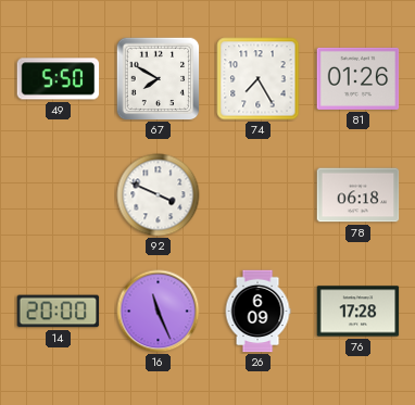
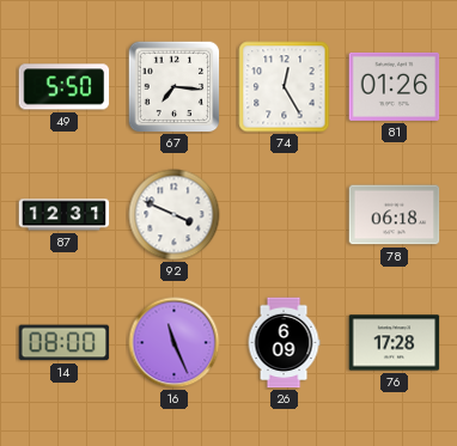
67: 7:50 -> 7:16 (173, 86)
74: 7:25 -> 12:25 (285, 87)
87: none -> 12:31 (65, 215)
14: 20:00 -> 08:00 (65, 343)
